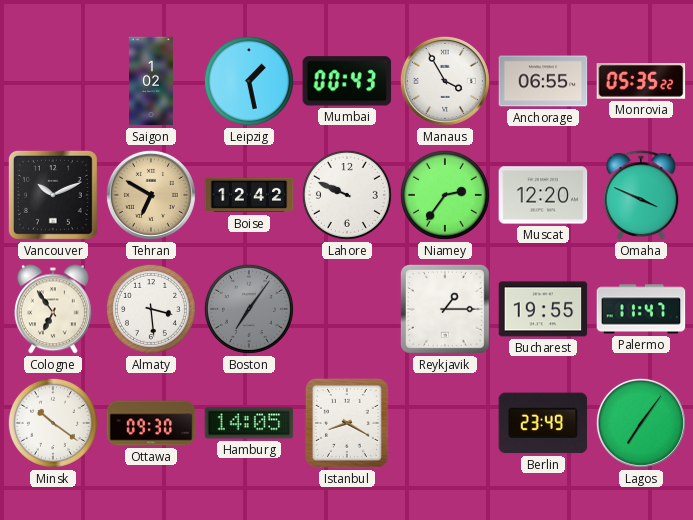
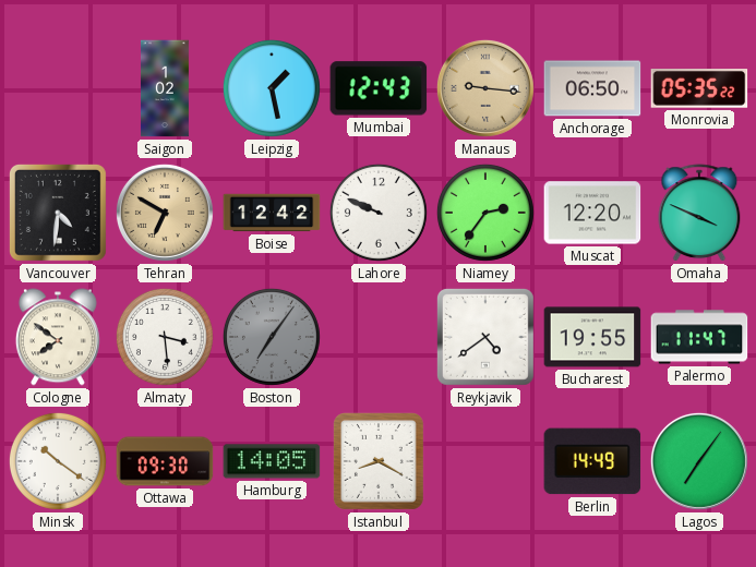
Mumbai: 00:43 -> 12:43 (379, 88)
Manaus: 3:55 -> 9:16 (485, 88)
Manaus dial: white -> champagne (485, 88)
Anchorage: 06:55 -> 06:50 (592, 88)
Vancouver: 10:11 -> 4:31 (58, 213)
Cologne: 6:54 -> 7:51 (58, 337)
Reykjavik: 1:15 -> 4:39 (485, 337)
Berlin: 23:49 -> 14:49 (592, 461)
